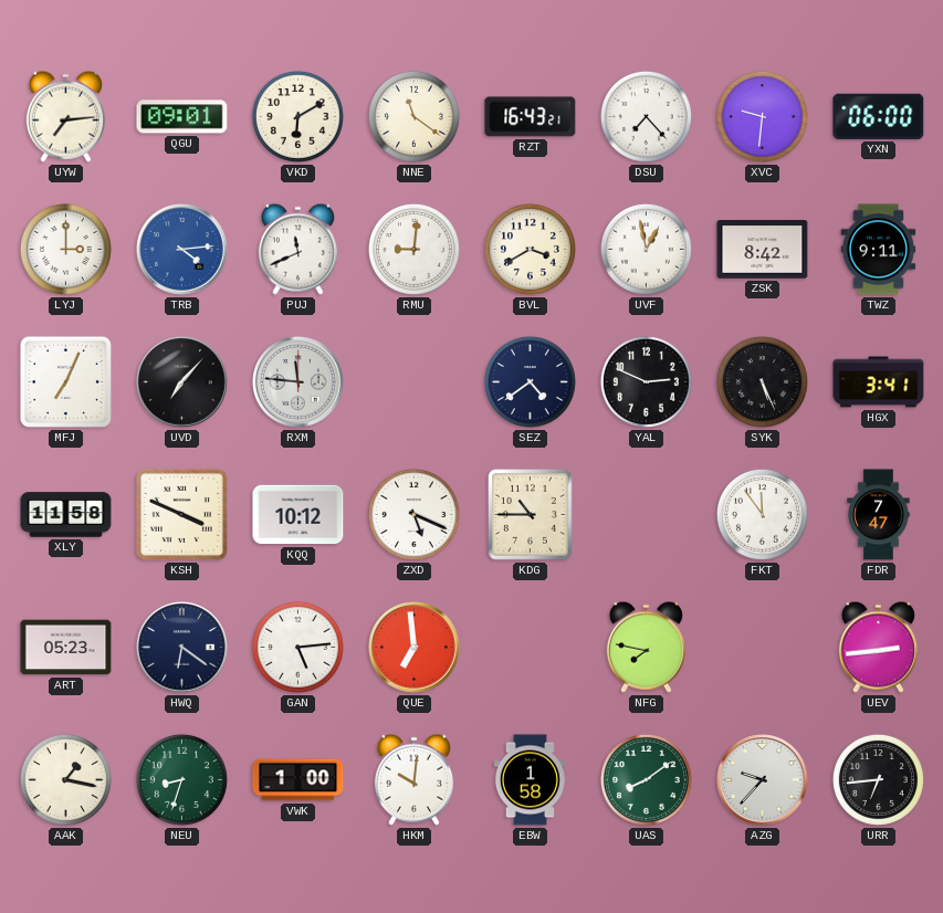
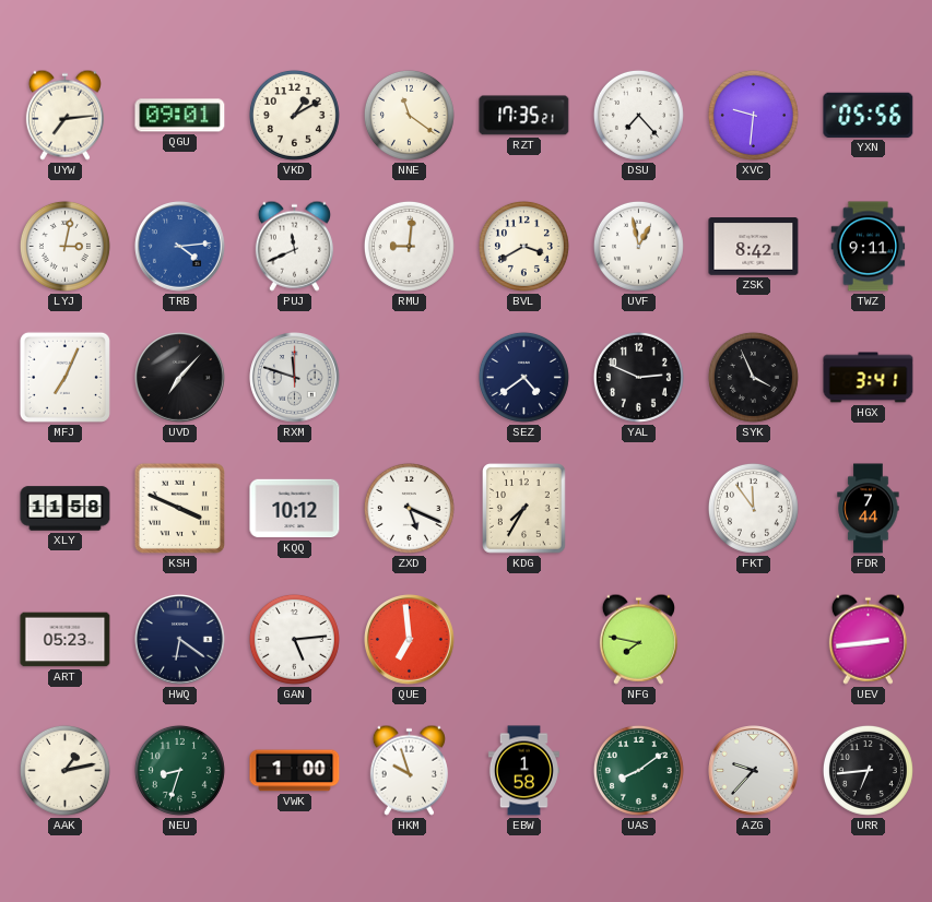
VKD: 6:10 -> 1:10 (294, 115)
RZT: 16:43 -> 17:35 (524, 116)
YXN: 06:00 -> 05:56 (869, 115)
LYJ: 3:00 -> 3:02 (64, 246)
RXM: 11:46 -> 11:48 (295, 378)
SYK: 5:26 -> 3:56 (753, 377)
KDG: 10:45 -> 7:35 (524, 509)
FDR: 7:47 -> 7:44 (869, 509)
AAK: 1:17 -> 1:13 (64, 770)
HKM: 10:01 -> 9:57 (409, 770)
